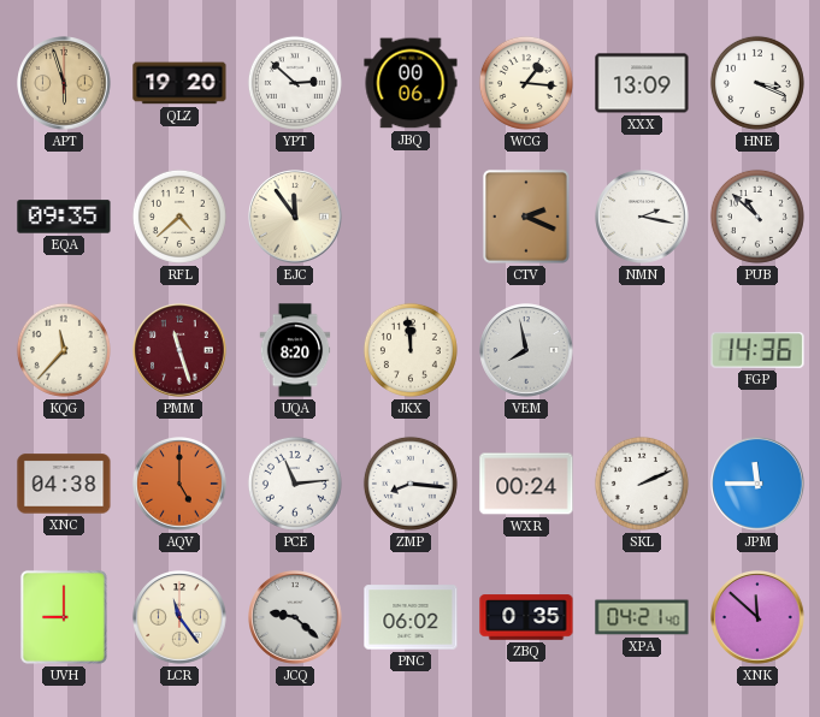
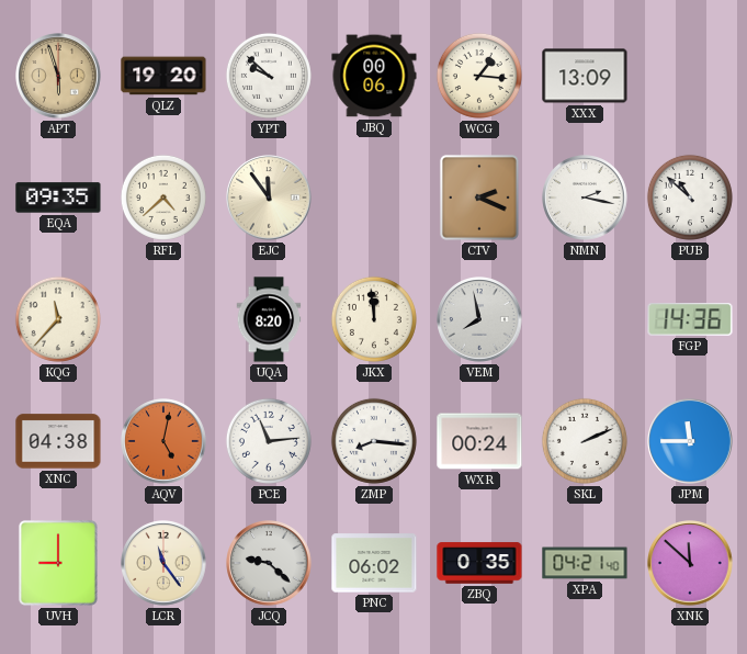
YPT: 2:52 -> 9:52 (269, 76)
HNE: 3:19 -> none (757, 83)
PMM: 11:27 -> none (179, 350)
AQV: 5:00 -> 5:02 (163, 441)
